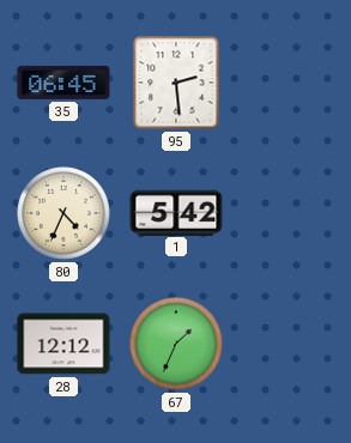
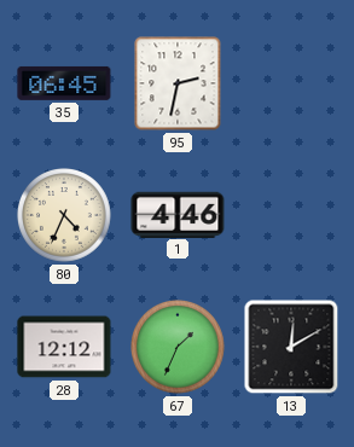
95: 2:29 -> 2:32 (178, 83)
1: 5:42 -> 4:46 (178, 214)
13: none -> 12:10 (291, 347)
